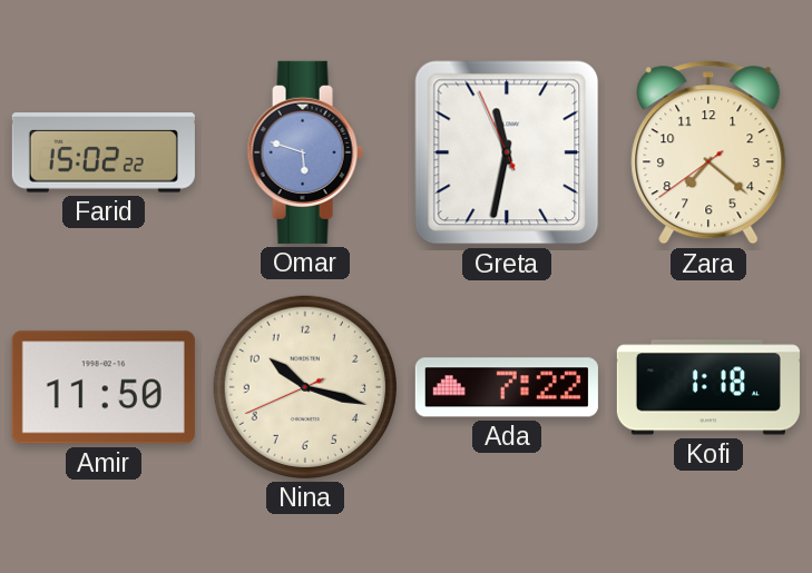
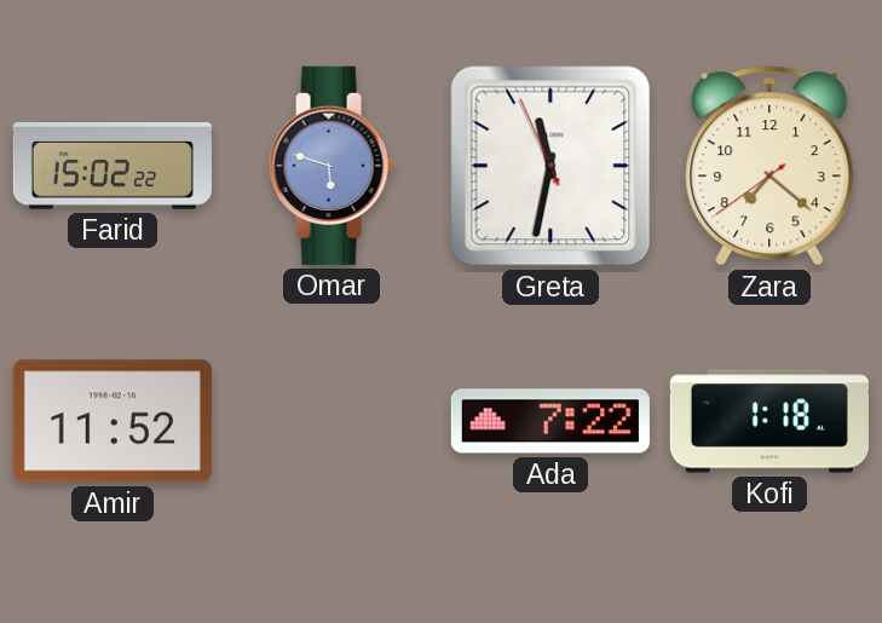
Amir: 11:50 -> 11:52 (113, 421)
Nina: 10:17 -> none (305, 387)
